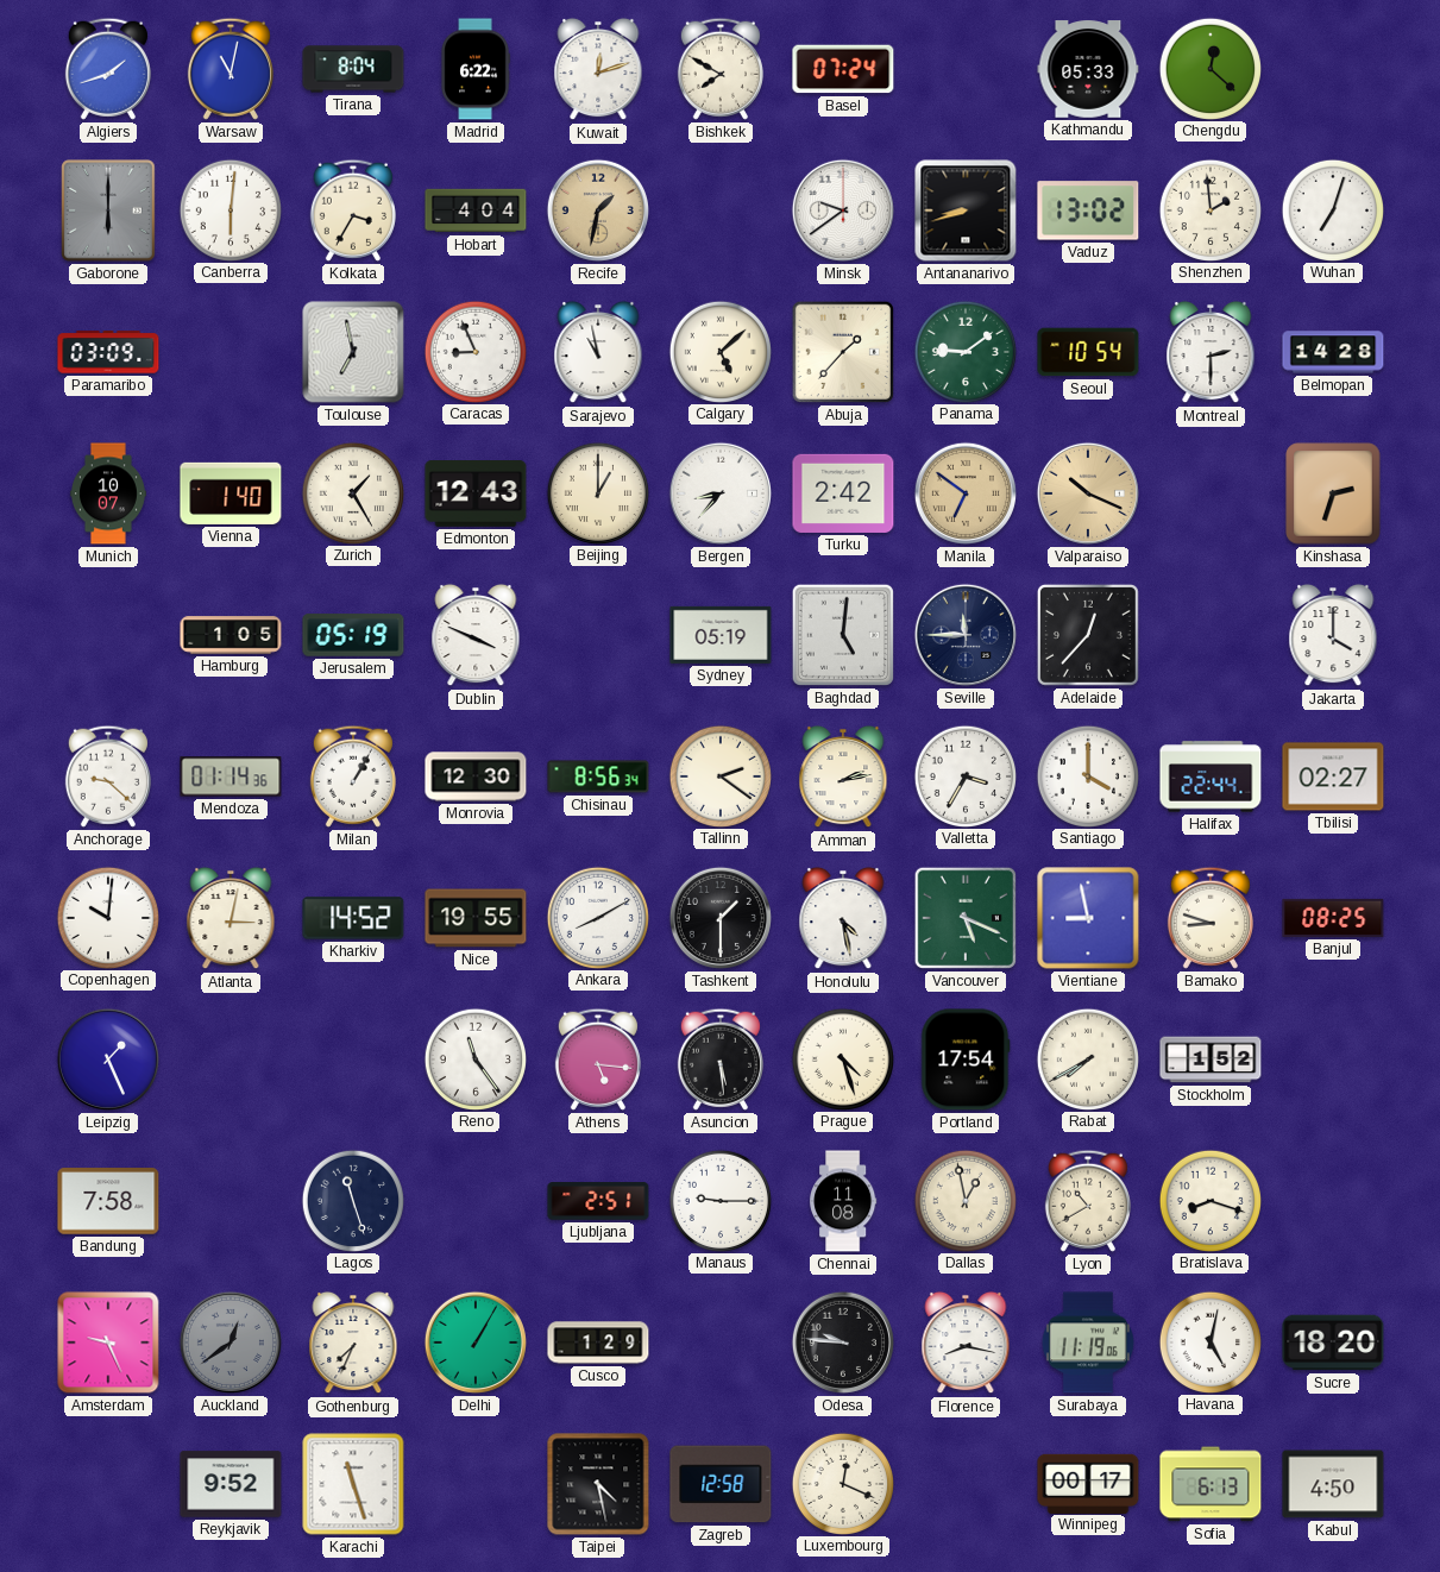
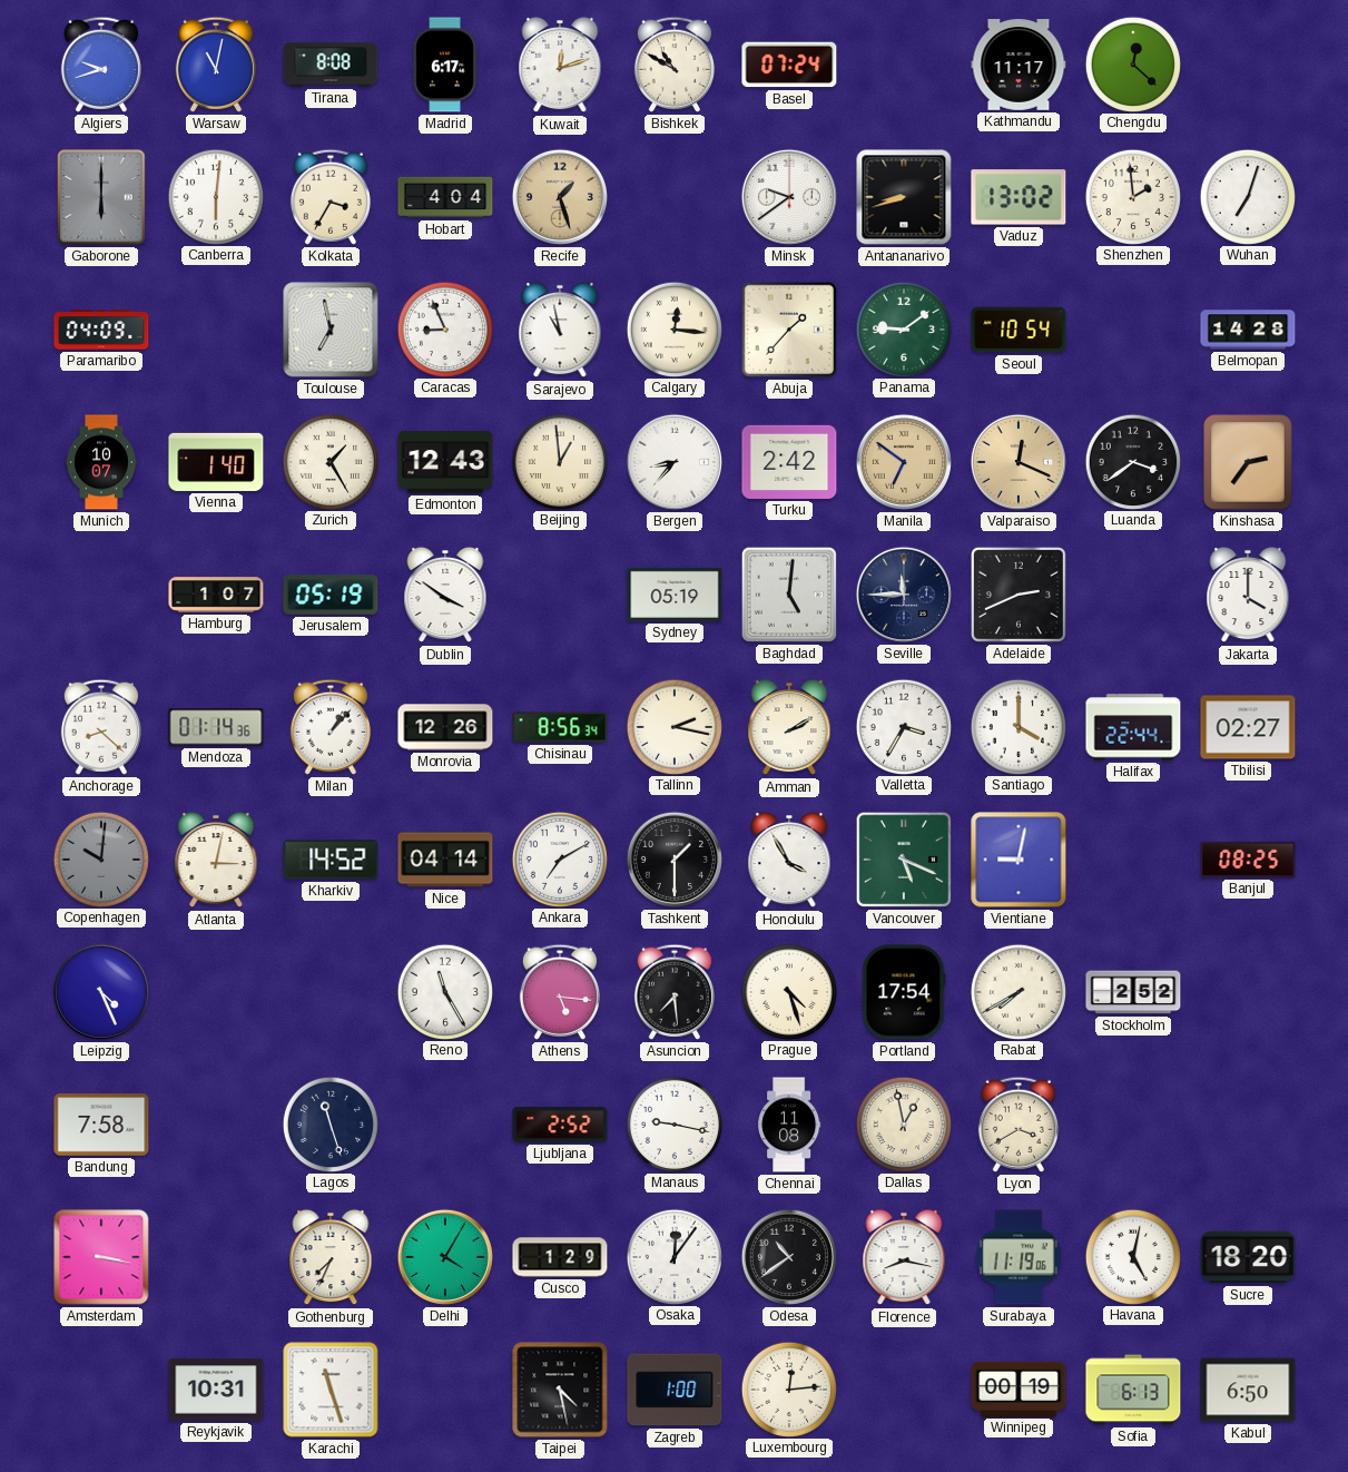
Algiers: 1:42 -> 9:42 (101, 65)
Tirana: 8:04 -> 8:08 (331, 65)
Madrid: 6:22 -> 6:17 (445, 65)
Bishkek: 7:50 -> 10:50 (675, 65)
Kathmandu: 05:33 -> 11:17 (1019, 65)
Recife: 1:32 -> 1:27 (560, 197)
Paramaribo: 03:09 -> 04:09 (101, 330)
Calgary: 5:08 -> 12:16 (673, 328)
Montreal: 2:30 -> none (1211, 352)
Beijing: 1:00 -> 12:59 (559, 461)
Valparaiso: 10:19 -> 12:19 (1019, 462)
Luanda: none -> 3:39 (1132, 461)
Kinshasa: 2:33 -> 2:36 (1248, 462)
Hamburg: 1:05 -> 1:07 (216, 595)
Dublin: 3:49 -> 3:51 (445, 595)
Adelaide: 12:37 -> 2:41 (1019, 595)
Anchorage: 9:22 -> 8:22 (101, 727)
Milan: 1:05 -> 1:07 (331, 727)
Monrovia: 12:30 -> 12:26 (445, 727)
Tallinn: 2:21 -> 2:17 (673, 726)
Amman: 2:13 -> 2:10 (789, 727)
Copenhagen dial: white -> grey (100, 858)
Nice: 19:55 -> 04:14 (445, 860)
Ankara: 8:10 -> 7:10 (559, 858)
Honolulu: 4:28 -> 3:55 (789, 860)
Vientiane: 8:58 -> 9:02 (1019, 860)
Bamako: 8:48 -> none (1211, 918)
Leipzig: 1:26 -> 4:26 (101, 992)
Reno: 11:24 -> 11:25 (444, 991)
Asuncion: 5:29 -> 7:29 (675, 992)
Stockholm: 1:52 -> 2:52 (1133, 992)
Ljubljana: 2:51 -> 2:52 (560, 1125)
Manaus: 9:15 -> 9:17 (673, 1123)
Lyon: 10:40 -> 3:40 (1019, 1125)
Bratislava: 8:18 -> none (1209, 1200)
Amsterdam: 9:26 -> 3:17 (101, 1257)
Auckland: 12:39 -> none (231, 1343)
Delhi: 1:05 -> 4:05 (445, 1257)
Osaka: none -> 12:06 (673, 1256)
Odesa: 9:46 -> 10:39 (789, 1257)
Reykjavik: 9:52 -> 10:31 (216, 1390)
Zagreb: 12:58 -> 1:00 (675, 1390)
Luxembourg: 12:19 -> 12:14 (788, 1388)
Winnipeg: 00:17 -> 00:19 (1019, 1388)
Kabul: 4:50 -> 6:50 (1248, 1390)
